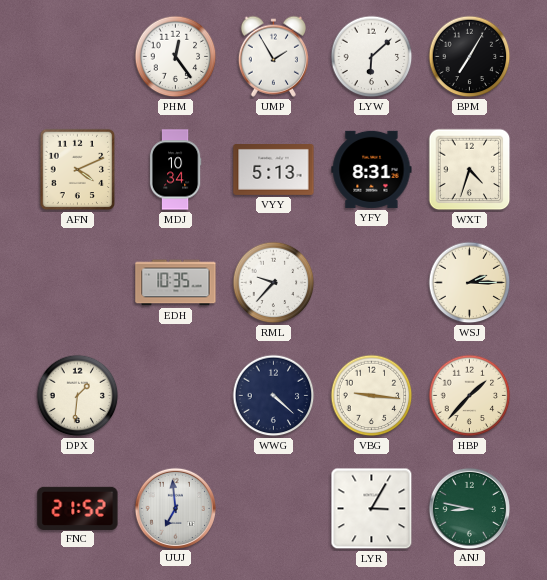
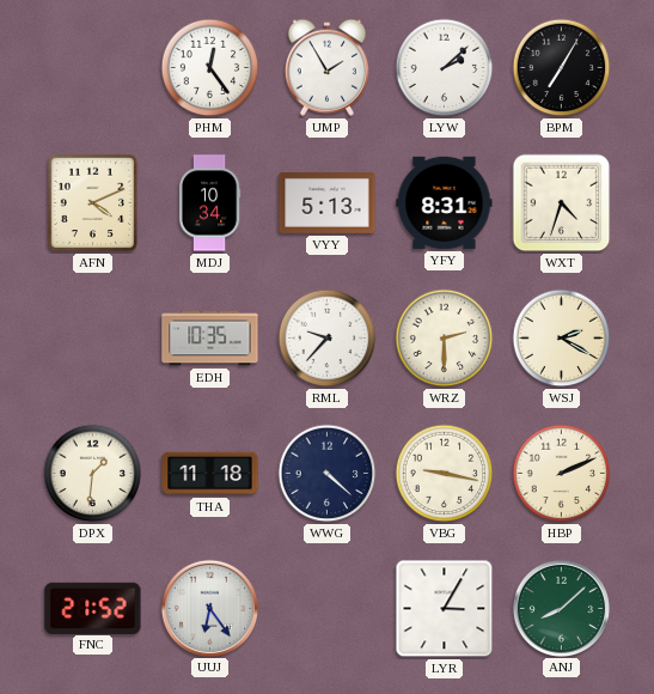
LYW: 6:08 -> 2:08 (445, 68)
WRZ: none -> 2:30 (445, 339)
WSJ: 2:15 -> 2:20 (562, 339)
THA: none -> 11:18 (210, 474)
VBG: 9:16 -> 9:17 (445, 474)
HBP: 1:37 -> 2:11 (562, 474)
UUJ: 6:59 -> 6:24 (209, 608)
ANJ: 8:47 -> 8:08 (561, 608)
